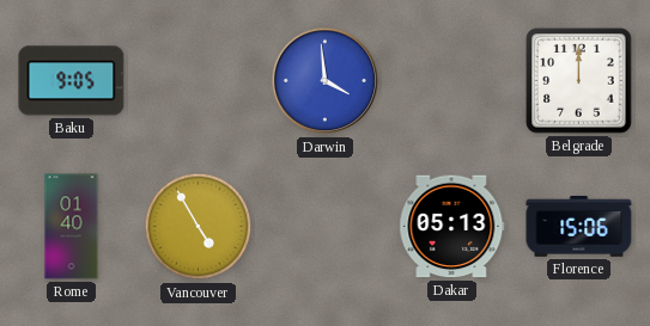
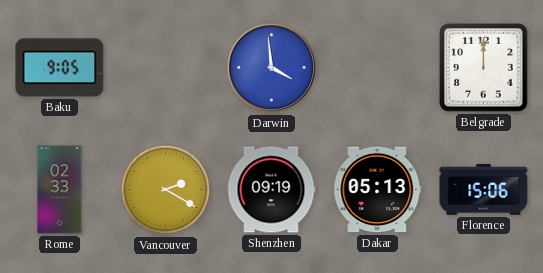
Rome: 01:40 -> 02:33 (60, 190)
Vancouver: 4:55 -> 2:20 (166, 190)
Shenzhen: none -> 09:19 (271, 190)
